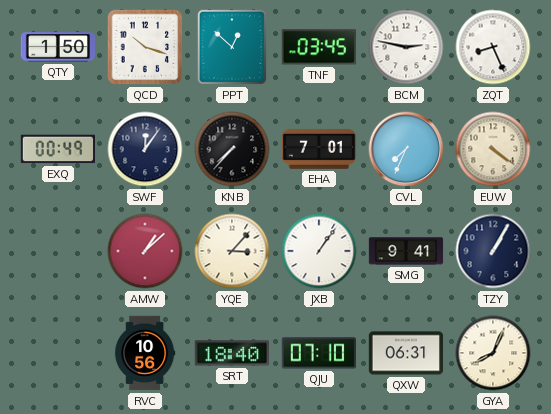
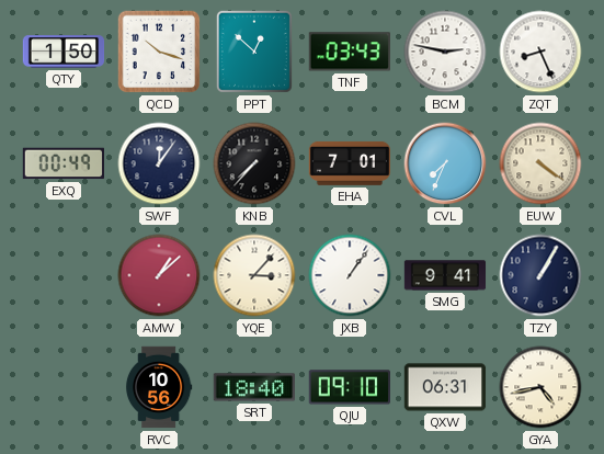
TNF: 03:45 -> 03:43 (350, 52)
QJU: 07:10 -> 09:10 (349, 387)
GYA: 8:04 -> 4:43 (540, 387)
